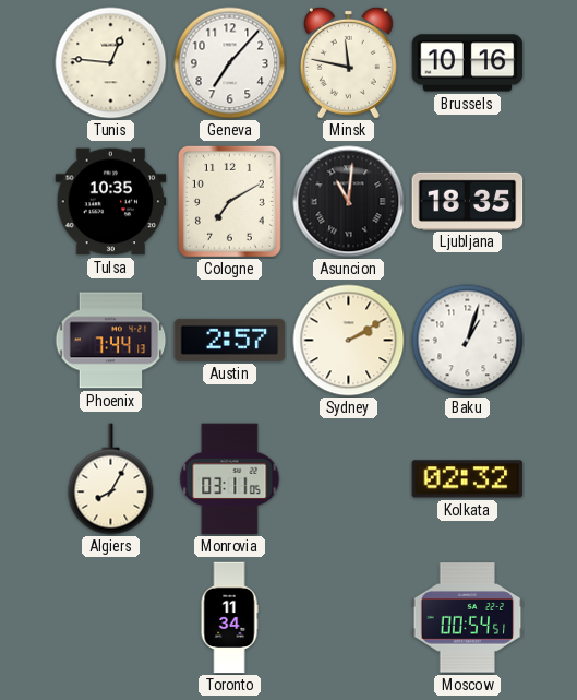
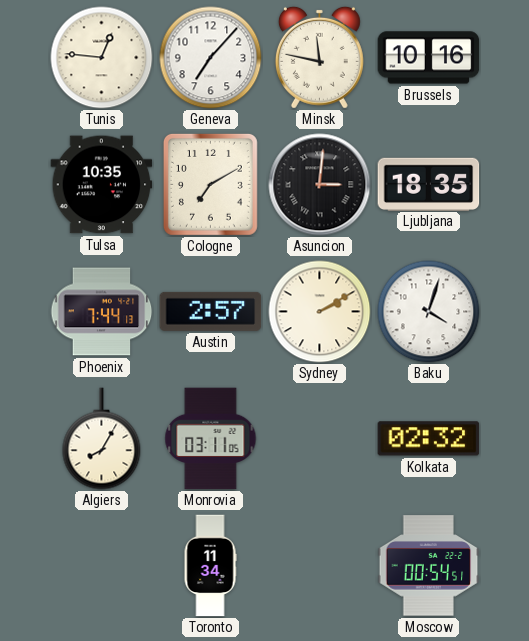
Asuncion: 11:01 -> 3:01 (320, 185)
Baku: 1:03 -> 4:03 (429, 312)
